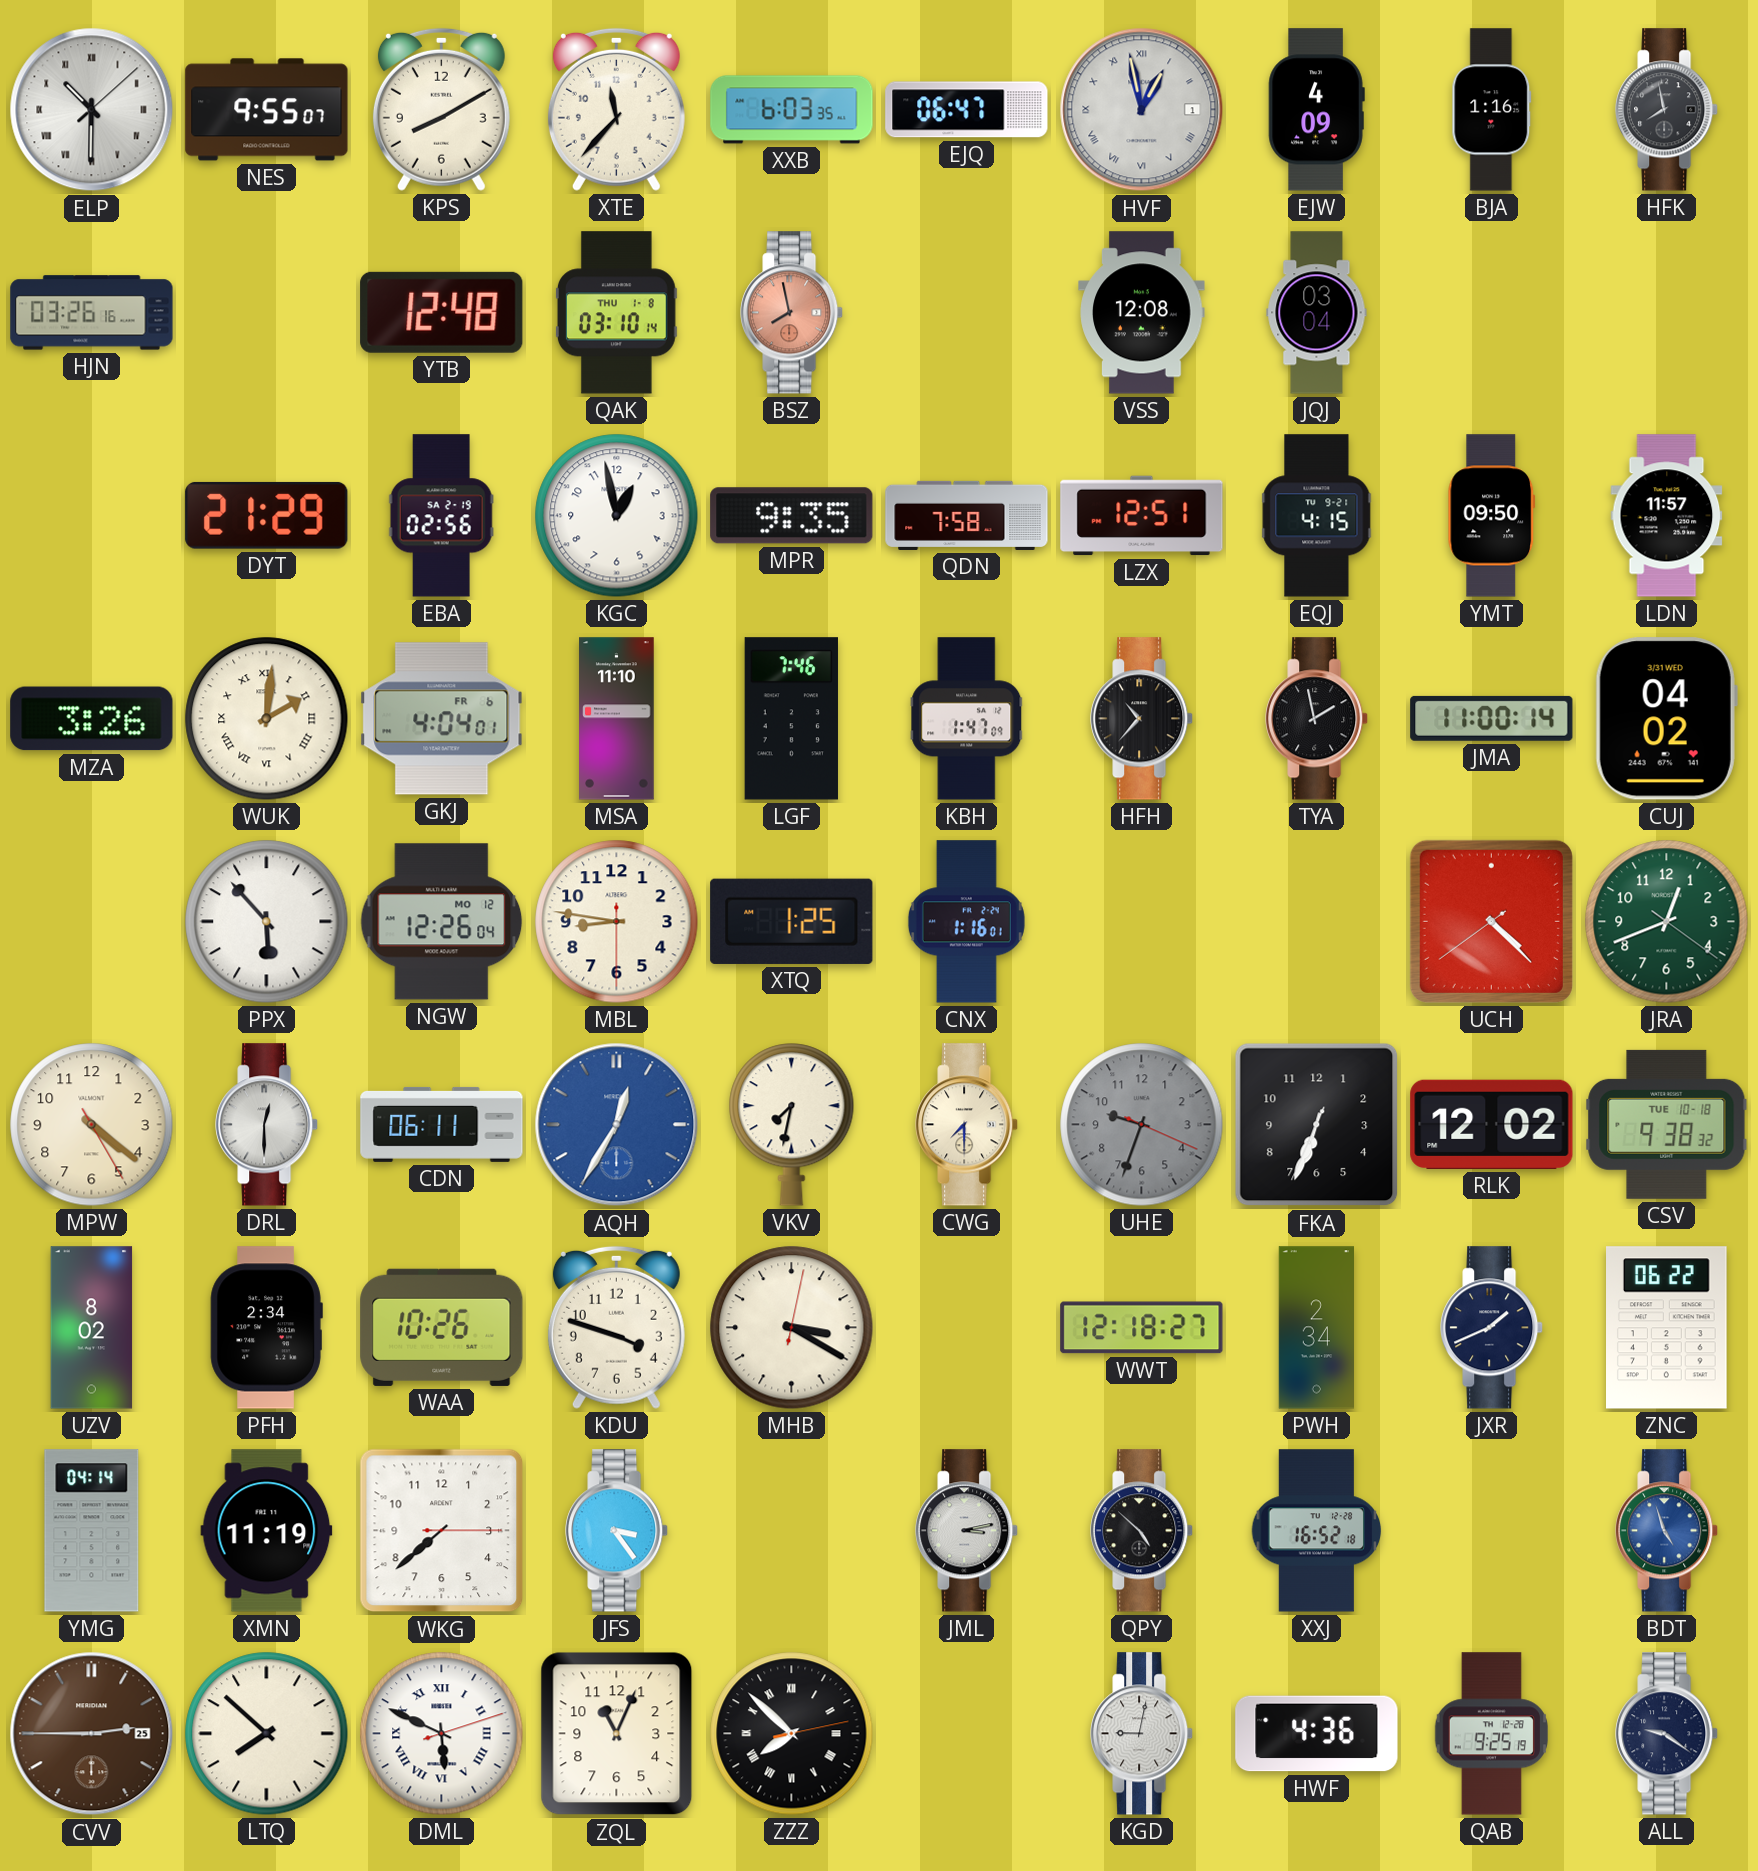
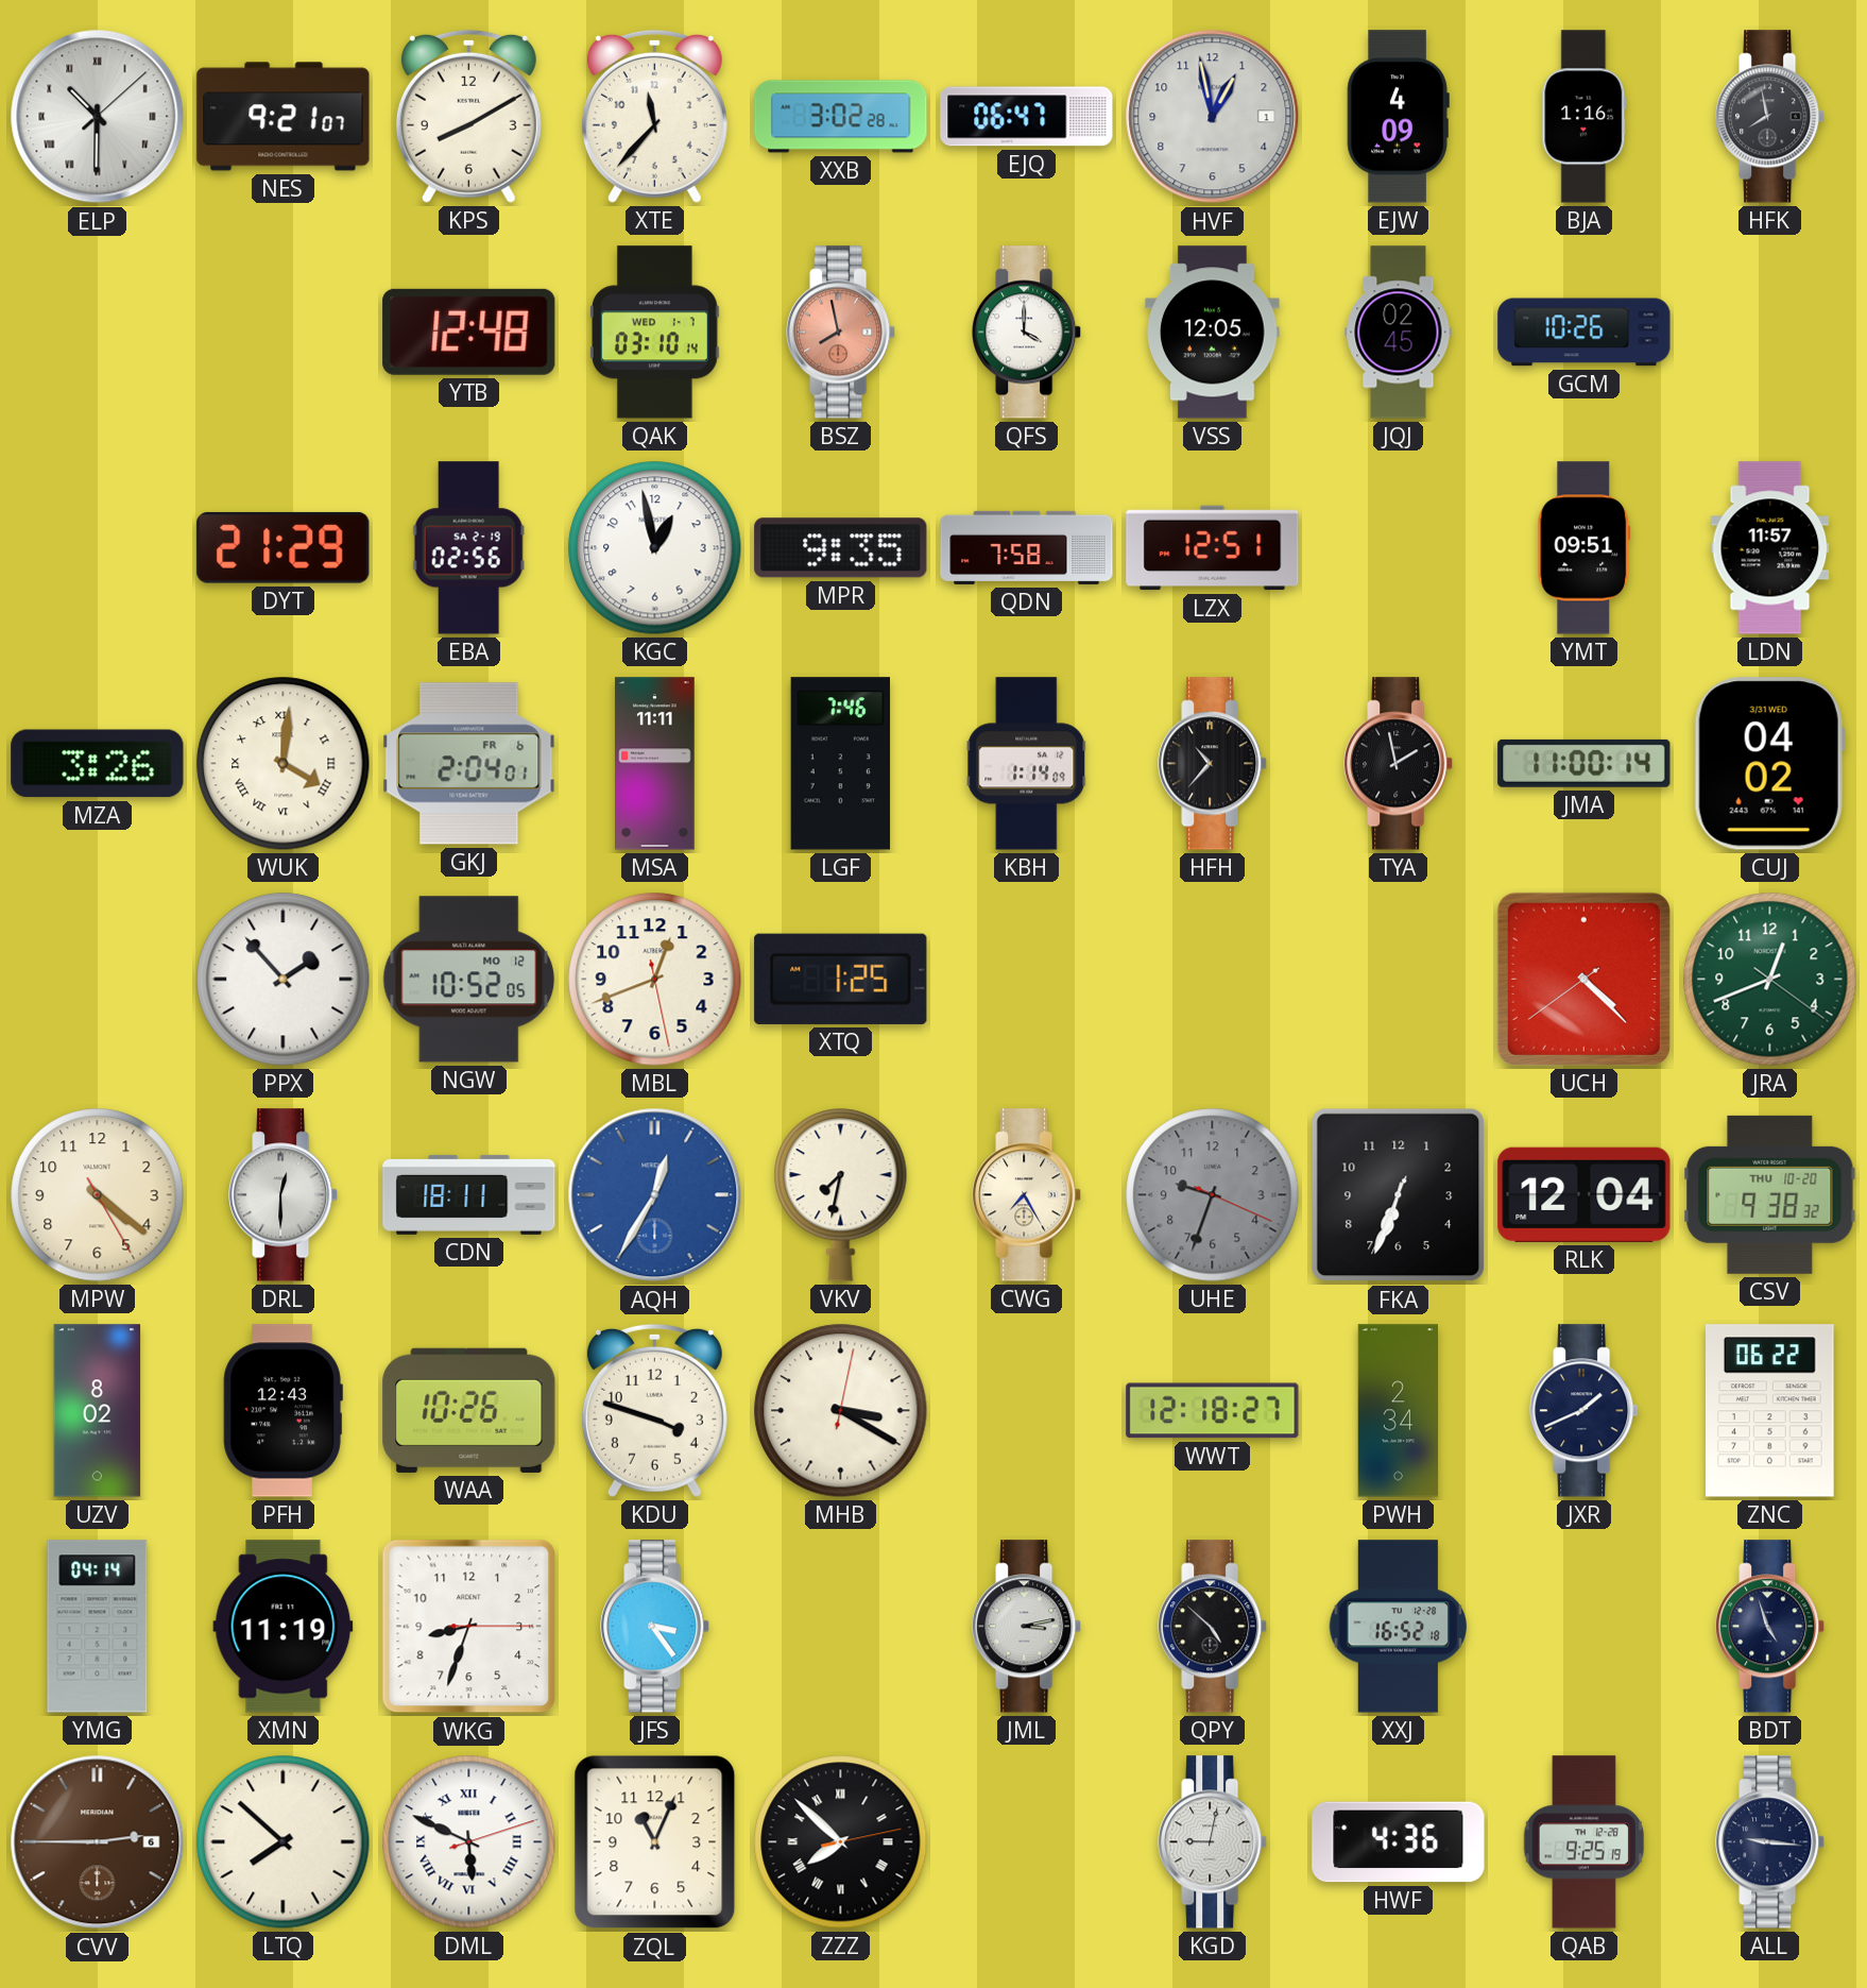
NES: 9:55 -> 9:21 (284, 117)
XXB: 6:03 -> 3:02 (841, 117)
HVF numerals: Roman -> Arabic (1213, 117)
HJN: 03:26 -> none (92, 313)
QAK date: THU 1-8 -> WED 1-7 (654, 333)
QFS: none -> 4:00 (1027, 333)
VSS: 12:08 -> 12:05 (1213, 333)
JQJ: 03:04 -> 02:45 (1399, 333)
GCM: none -> 10:26 (1585, 333)
EQJ: 4:15 -> none (1317, 516)
YMT: 09:50 -> 09:51 (1585, 548)
WUK: 2:01 -> 4:01 (284, 764)
GKJ: 4:04 -> 2:04 (469, 764)
MSA: 11:10 -> 11:11 (655, 764)
KBH: 1:47 -> 1:14 (1027, 764)
PPX: 5:53 -> 1:53 (284, 980)
NGW: 12:26 -> 10:52 (469, 980)
MBL: 8:46 -> 12:41 (655, 980)
CNX: 1:16 -> none (966, 922)
CDN: 06:11 -> 18:11 (469, 1194)
CWG: 7:30 -> 7:25 (1027, 1195)
RLK: 12:02 -> 12:04 (1585, 1194)
CSV date: TUE 10-18 -> THU 10-20 (1770, 1194)
PFH: 2:34 -> 12:43 (282, 1411)
WKG: 7:38 -> 8:33 (469, 1627)
BDT dial: blue -> navy (1770, 1627)
CVV date: 25 -> 6 (98, 1842)
ALL: 9:21 -> 9:16 (1770, 1842)
